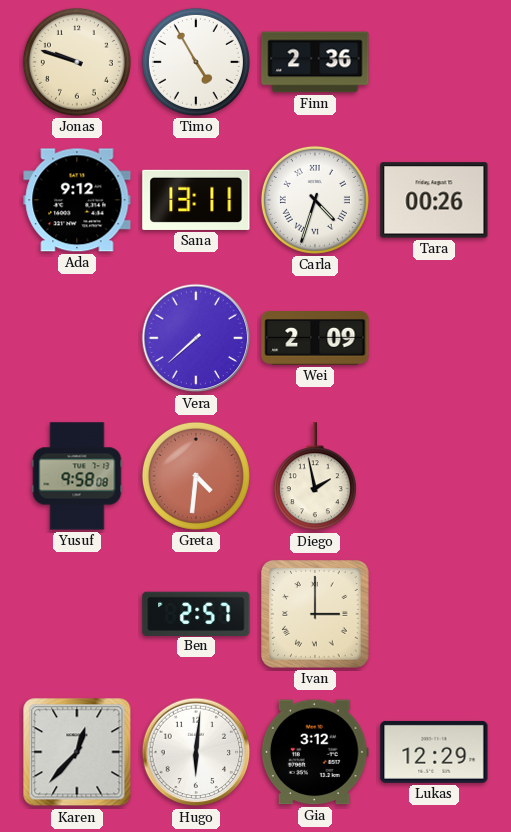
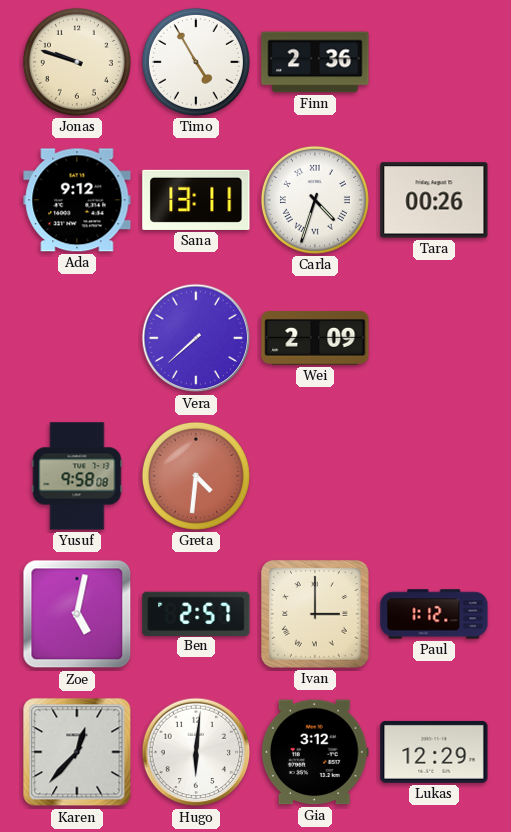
Diego: 1:58 -> none (315, 477)
Zoe: none -> 5:02 (77, 614)
Paul: none -> 1:12 (434, 614)
